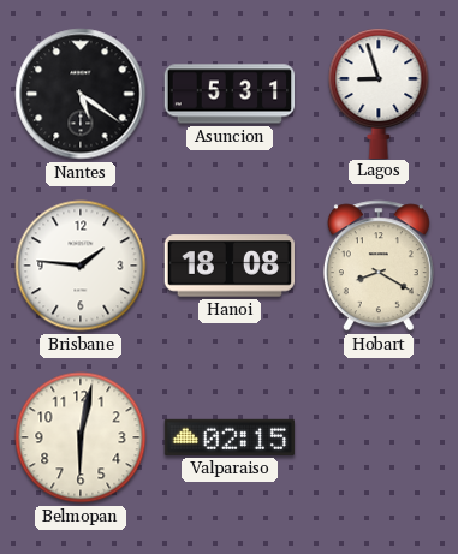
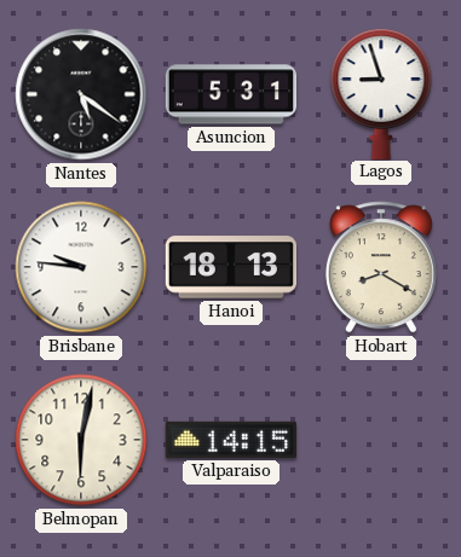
Brisbane: 1:46 -> 9:46 (81, 267)
Hanoi: 18:08 -> 18:13 (231, 267)
Valparaiso: 02:15 -> 14:15 (230, 440)
